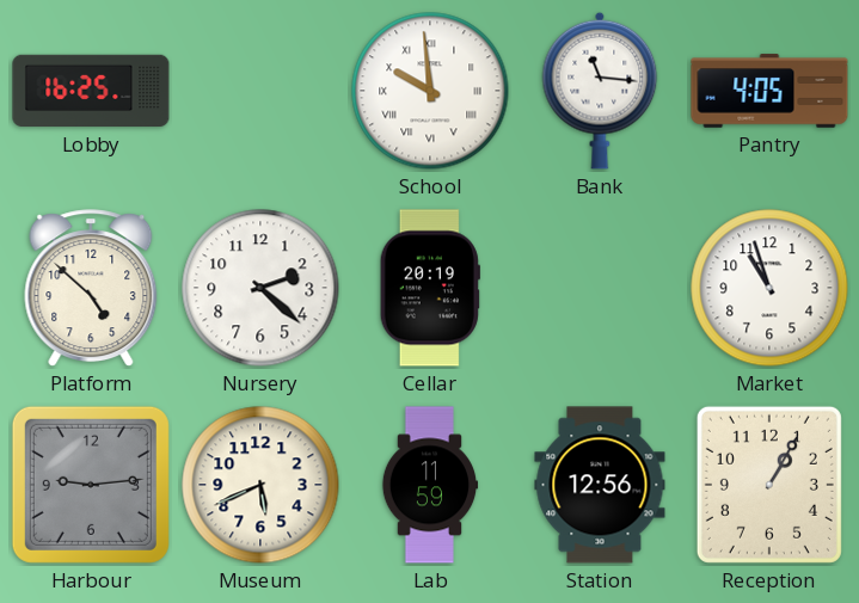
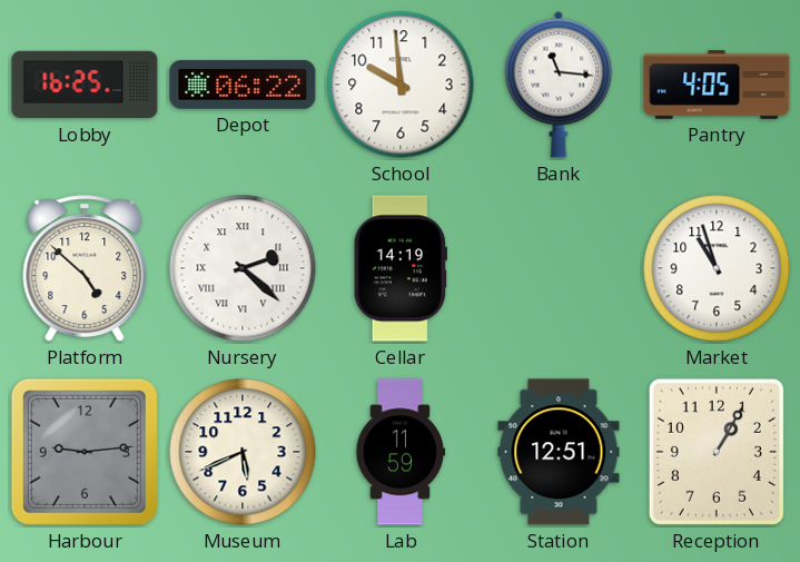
Depot: none -> 06:22 (243, 85)
School numerals: Roman -> Arabic (401, 85)
Nursery numerals: Arabic -> Roman (243, 268)
Cellar: 20:19 -> 14:19 (401, 268)
Station: 12:56 -> 12:51 (559, 452)
